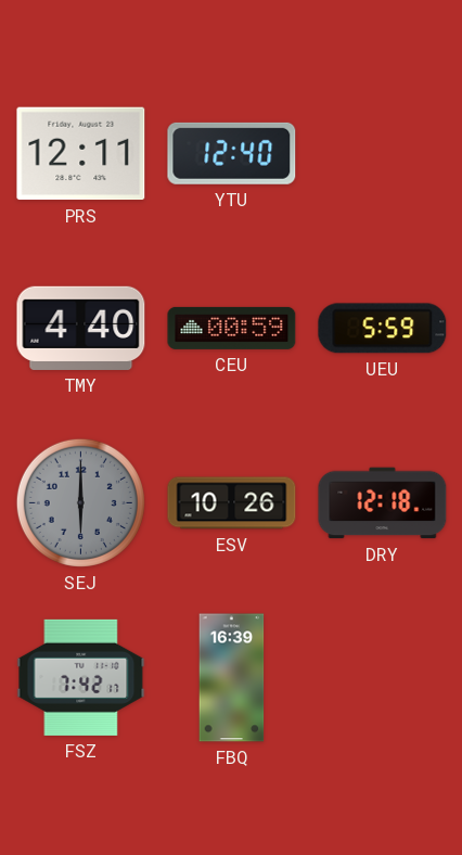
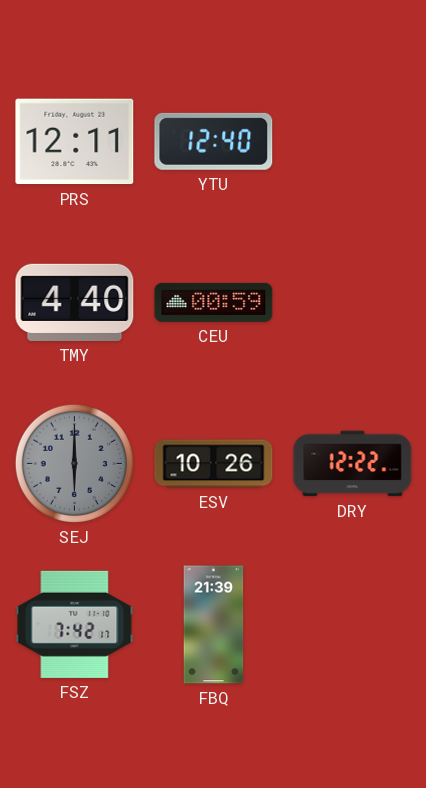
UEU: 5:59 -> none (383, 329)
DRY: 12:18 -> 12:22 (353, 464)
FBQ: 16:39 -> 21:39 (214, 625)
